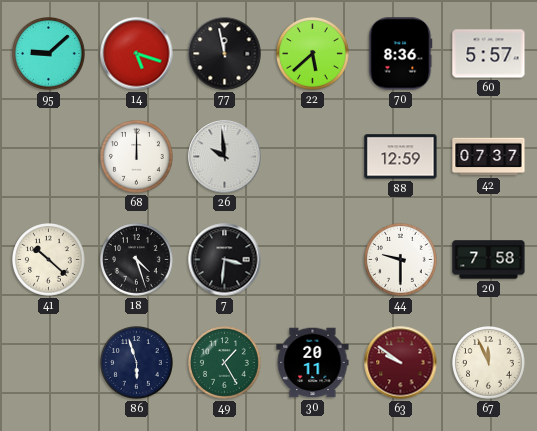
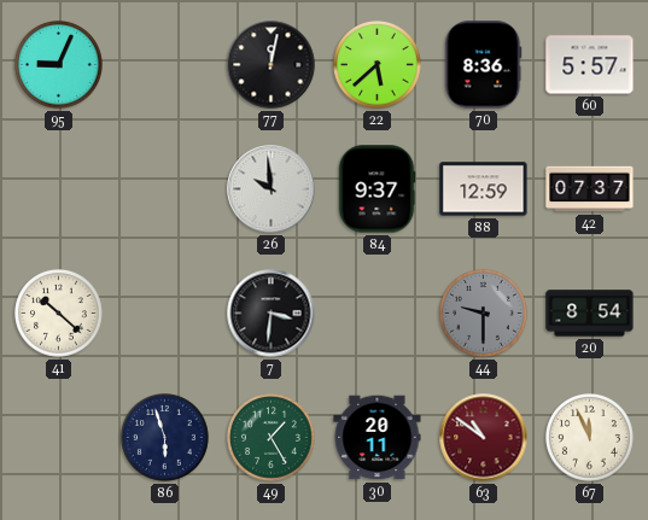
95: 9:08 -> 9:04 (59, 65)
14: 5:18 -> none (137, 54)
77: 11:58 -> 12:02 (272, 65)
68: 12:00 -> none (137, 157)
84: none -> 9:37 (376, 189)
18: 4:27 -> none (137, 260)
44 dial: white -> grey (484, 314)
20: 7:58 -> 8:54 (590, 314)
63: 9:51 -> 10:51 (484, 438)
